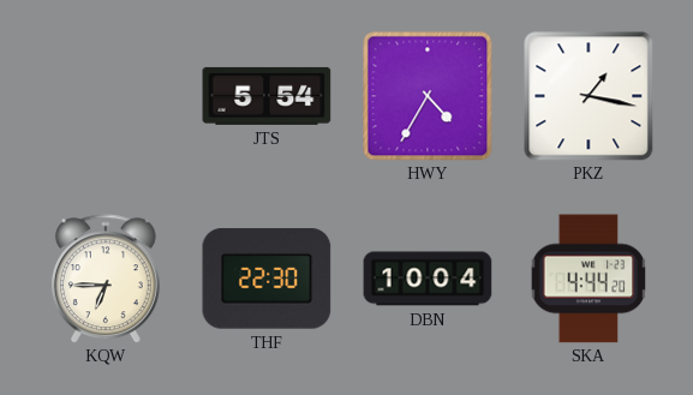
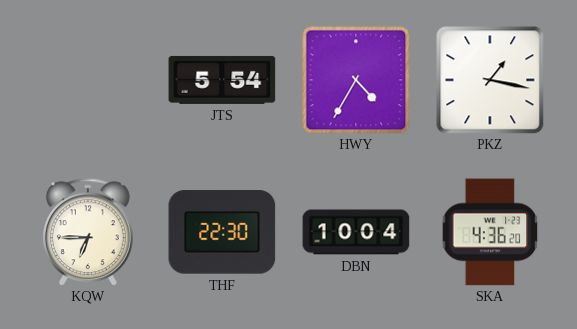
SKA: 4:44 -> 4:36 (490, 232)
